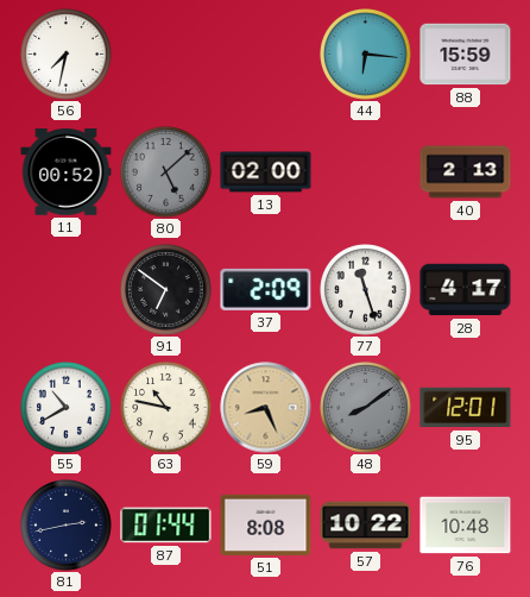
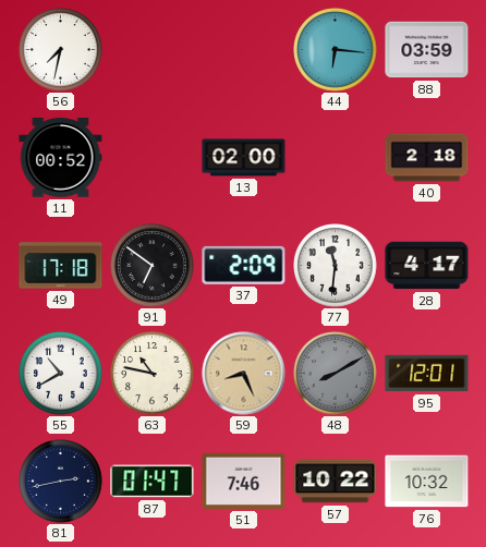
88: 15:59 -> 03:59 (427, 50)
80: 5:08 -> none (166, 172)
40: 2:13 -> 2:18 (427, 158)
49: none -> 17:18 (61, 266)
77: 11:27 -> 11:31 (336, 266)
48: 8:09 -> 8:10 (336, 374)
87: 01:44 -> 01:47 (153, 482)
51: 8:08 -> 7:46 (244, 481)
76: 10:48 -> 10:32 (427, 482)
